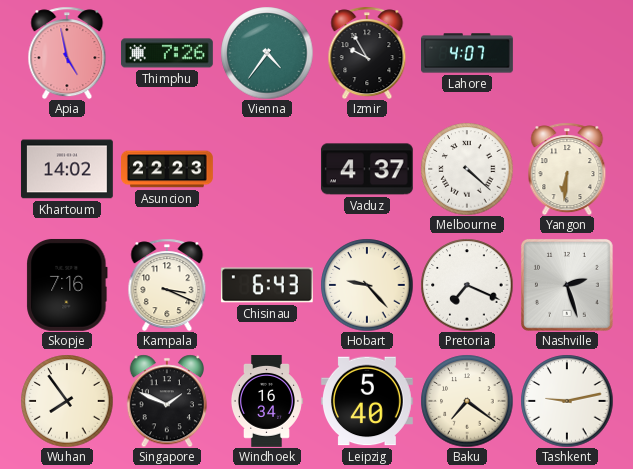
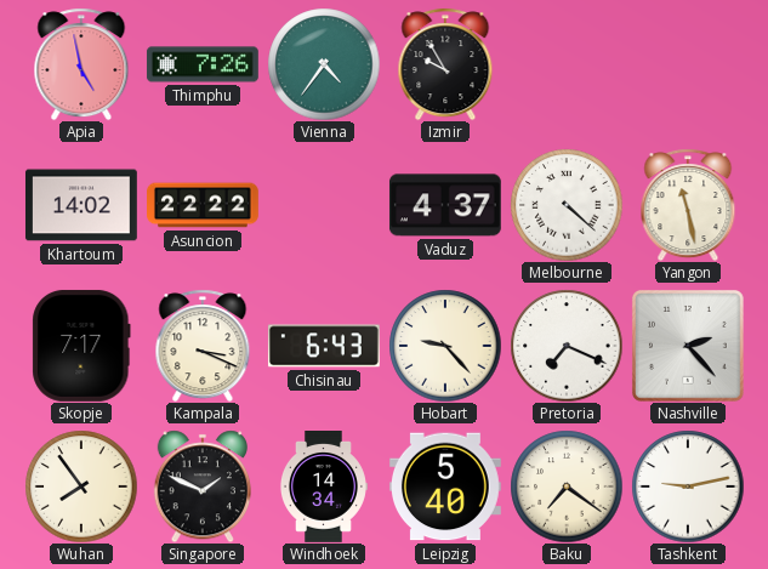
Lahore: 4:07 -> none (468, 53)
Asuncion: 22:23 -> 22:22 (204, 205)
Yangon: 6:31 -> 11:28 (688, 205)
Skopje: 7:16 -> 7:17 (81, 346)
Nashville: 2:27 -> 2:23 (688, 346)
Windhoek: 16:34 -> 14:34 (323, 488)
